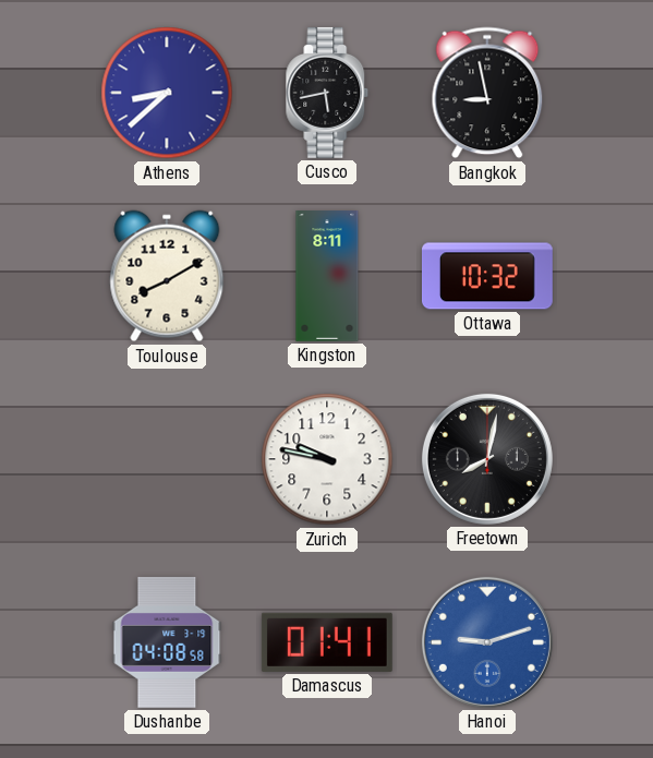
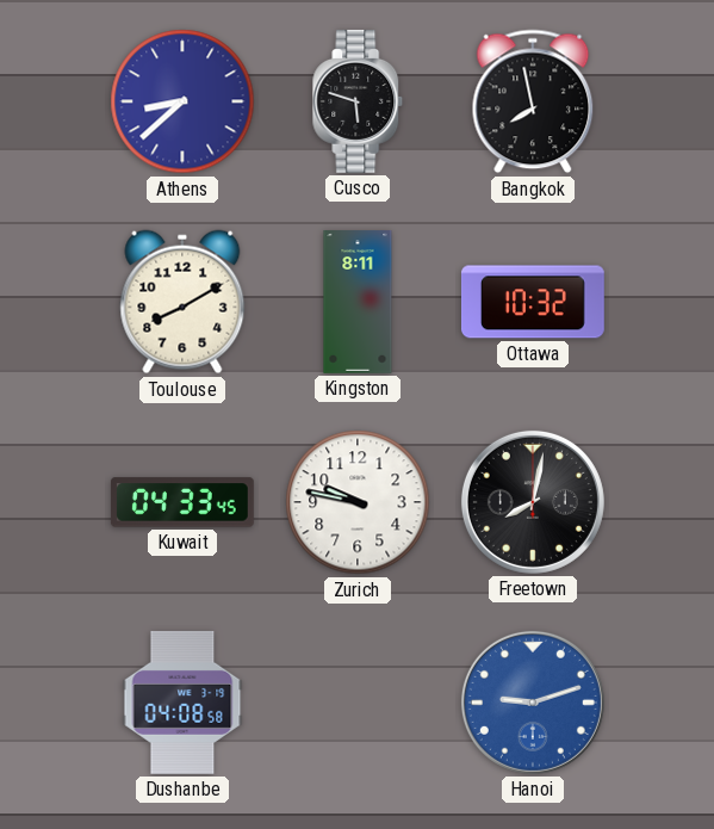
Cusco: 5:43 -> 5:48 (358, 101)
Bangkok: 8:58 -> 7:58 (533, 101)
Kuwait: none -> 04:33 (182, 502)
Damascus: 01:41 -> none (327, 642)
